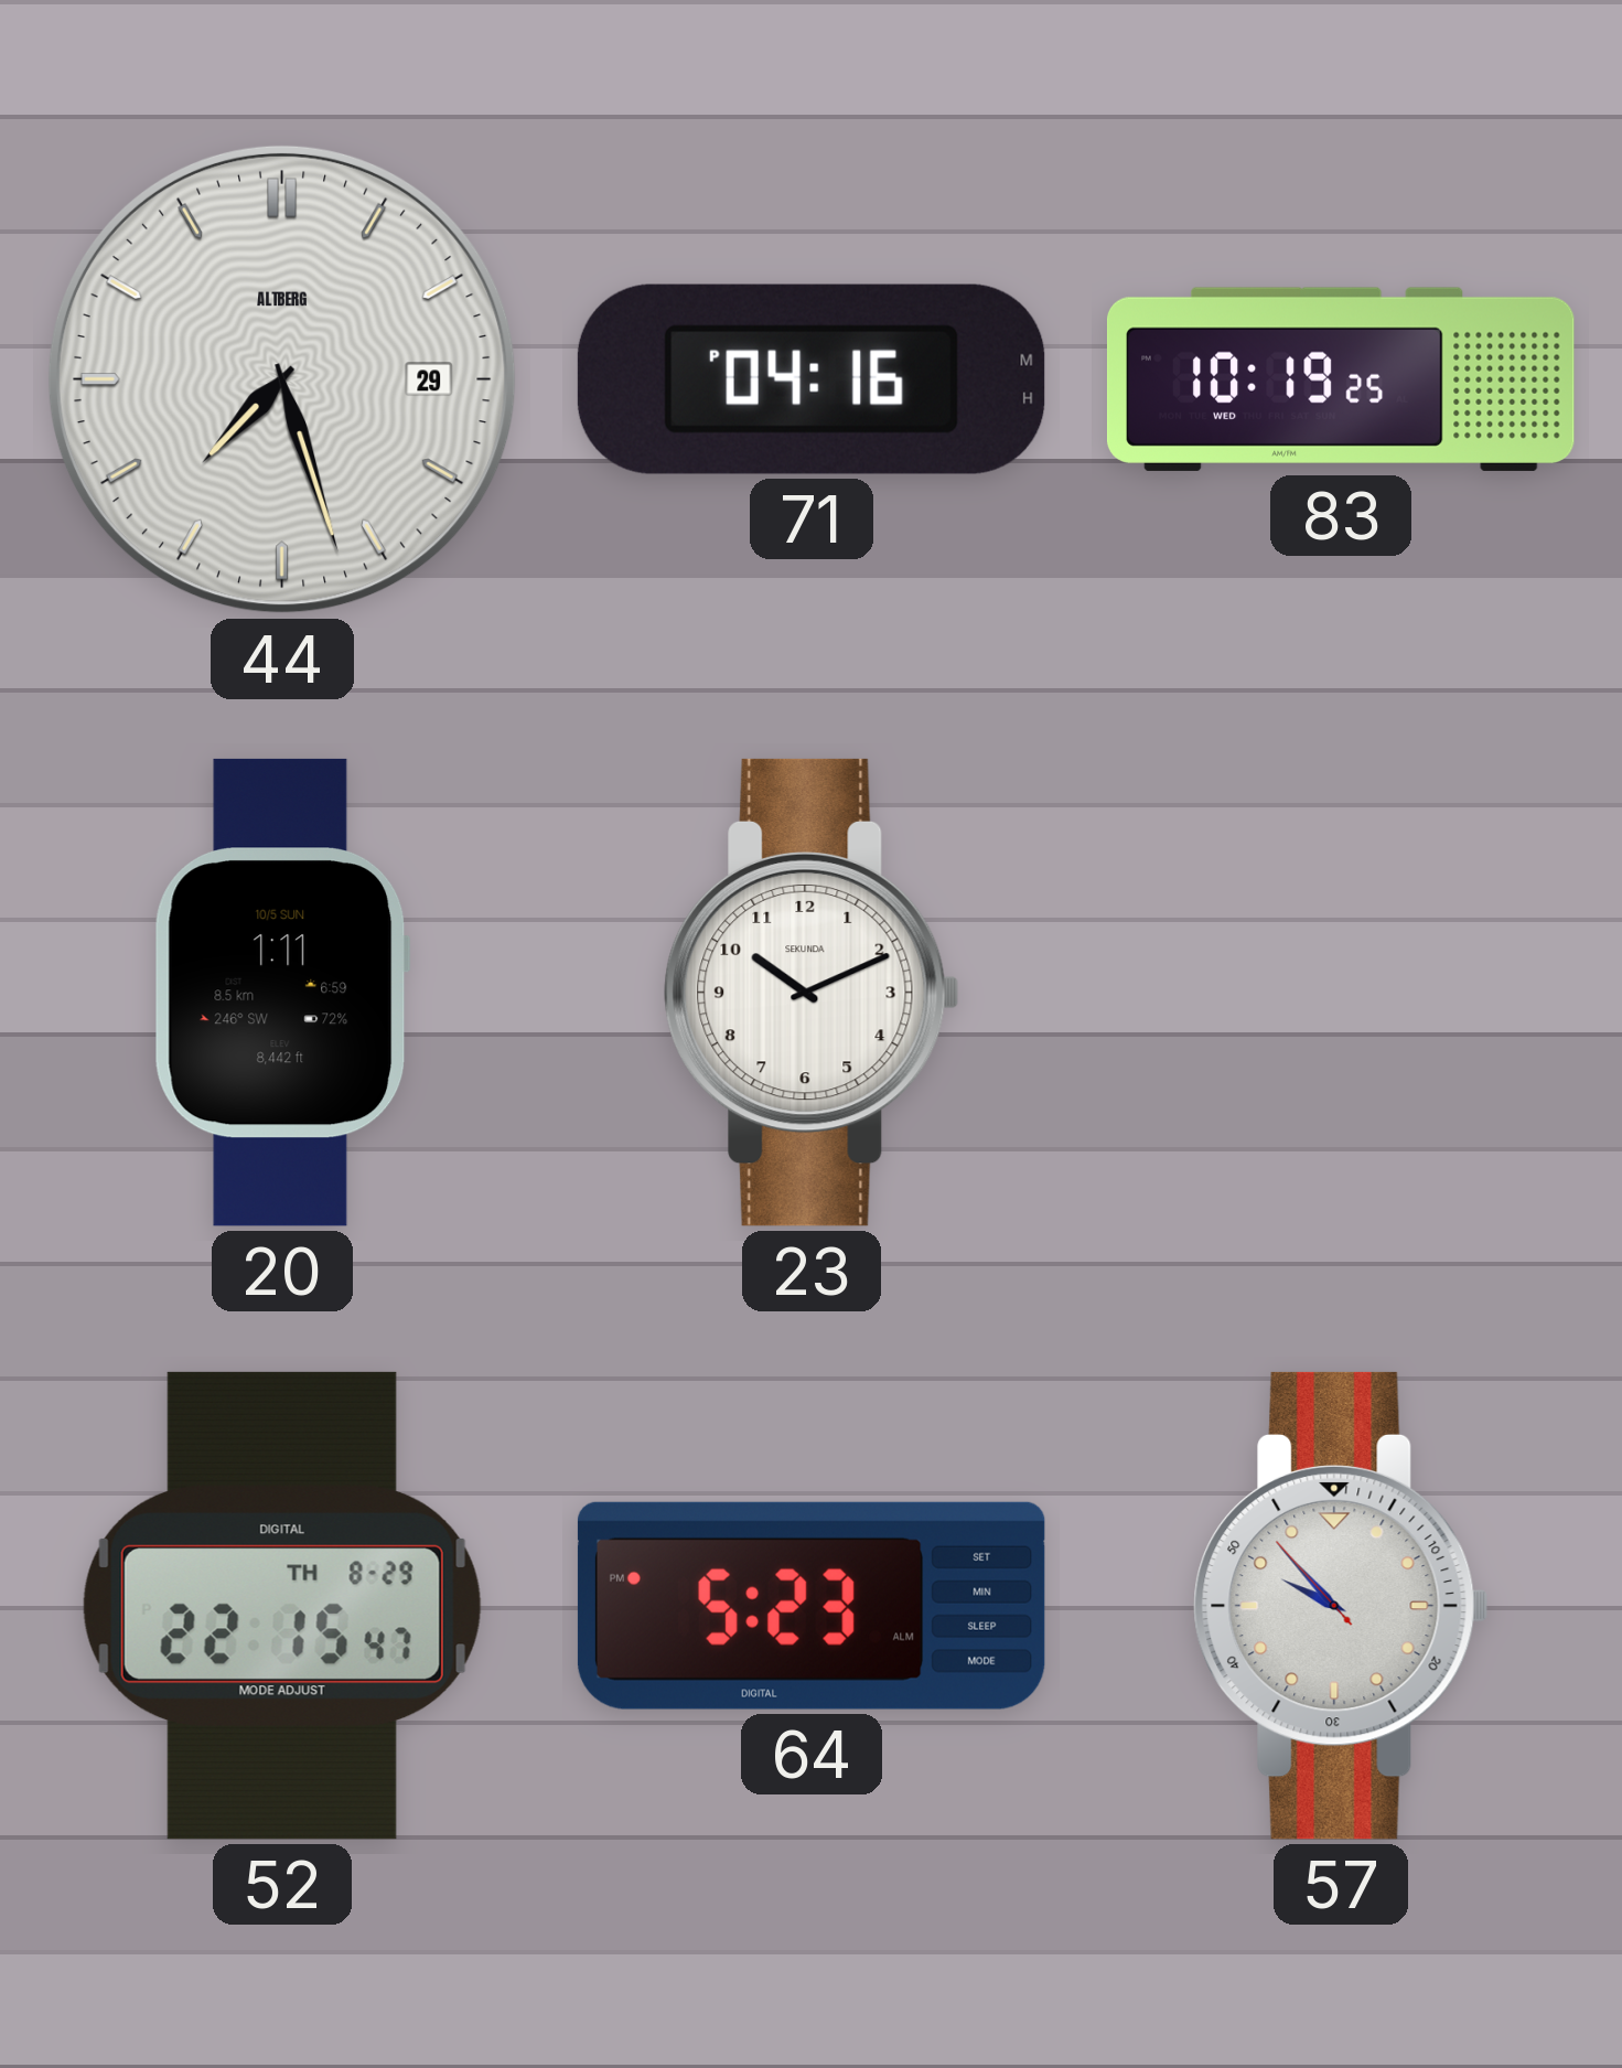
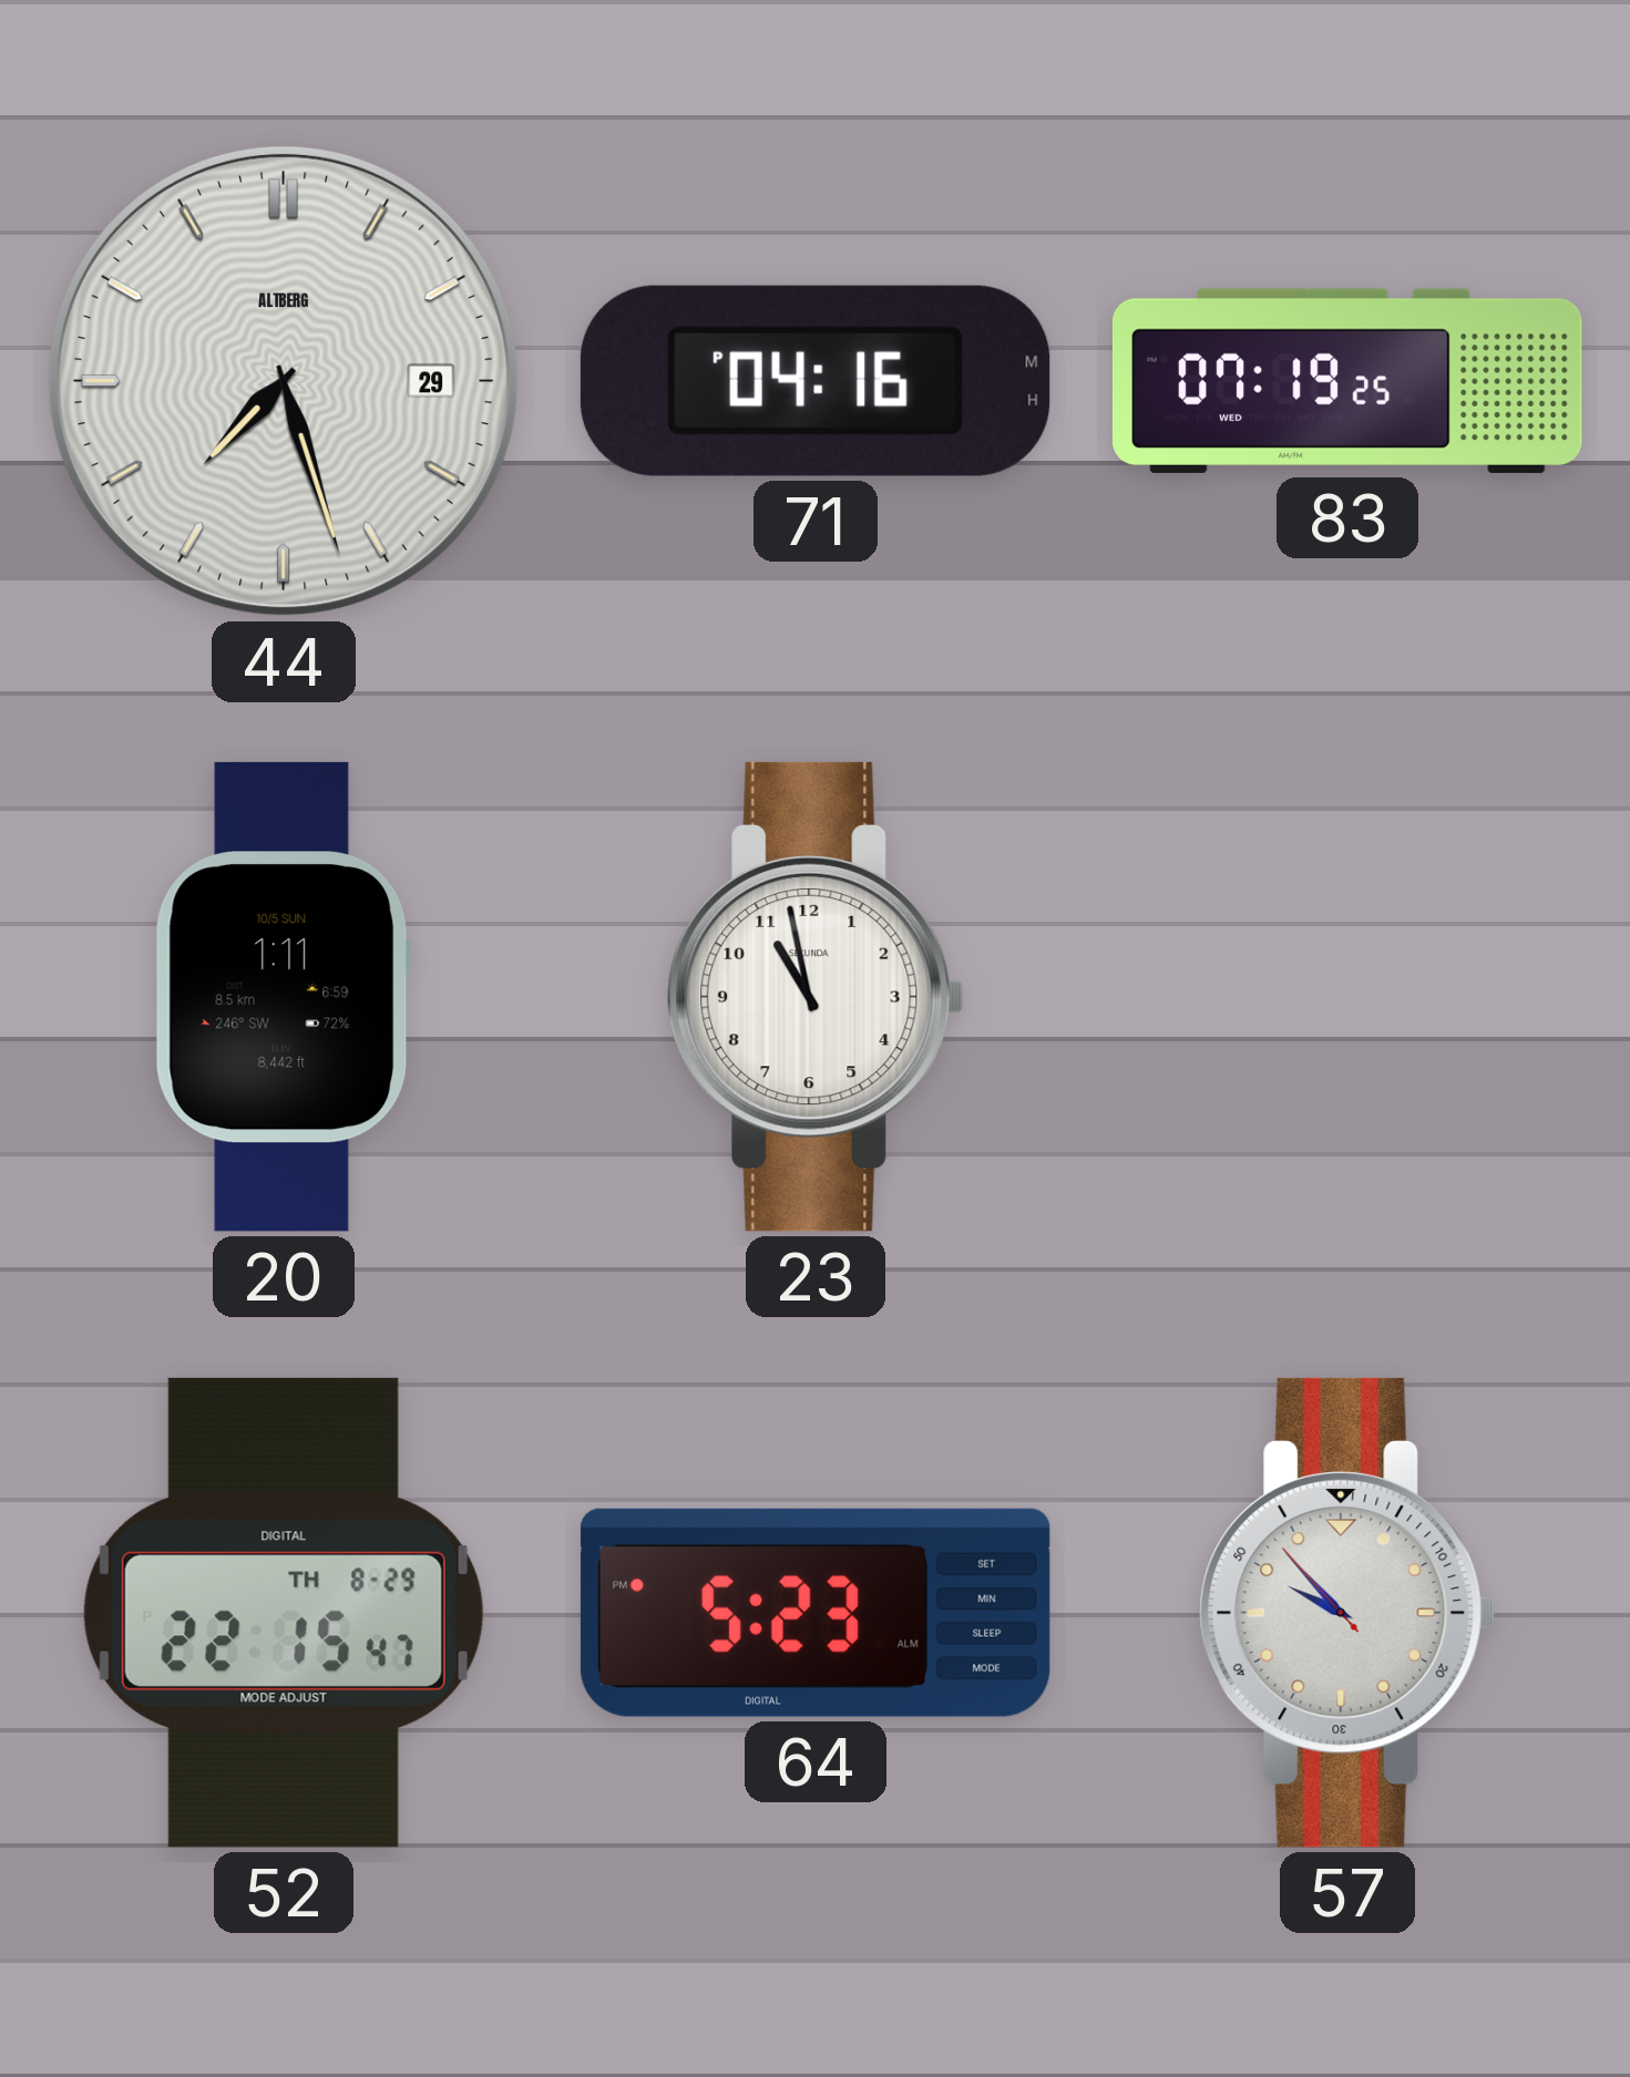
83: 10:19 -> 07:19 (1347, 381)
23: 10:11 -> 10:58 (816, 997)
